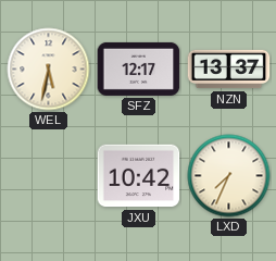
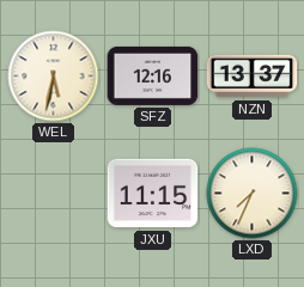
SFZ: 12:17 -> 12:16 (153, 75)
JXU: 10:42 -> 11:15 (153, 194)
